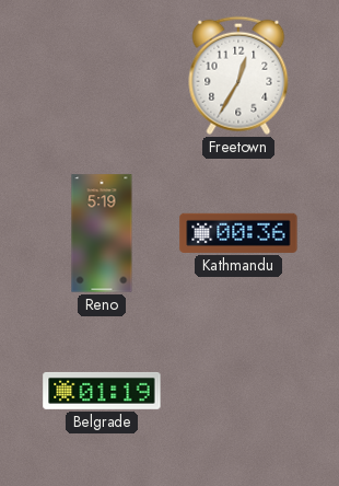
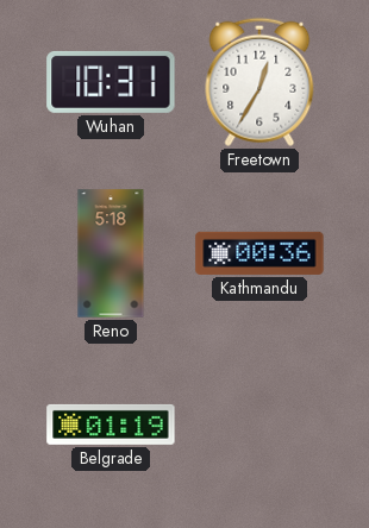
Wuhan: none -> 10:31 (111, 82)
Reno: 5:19 -> 5:18 (111, 253)
